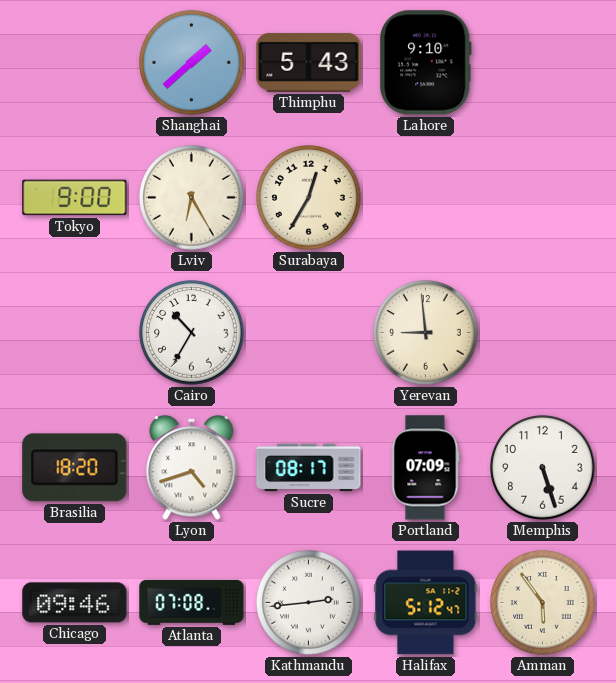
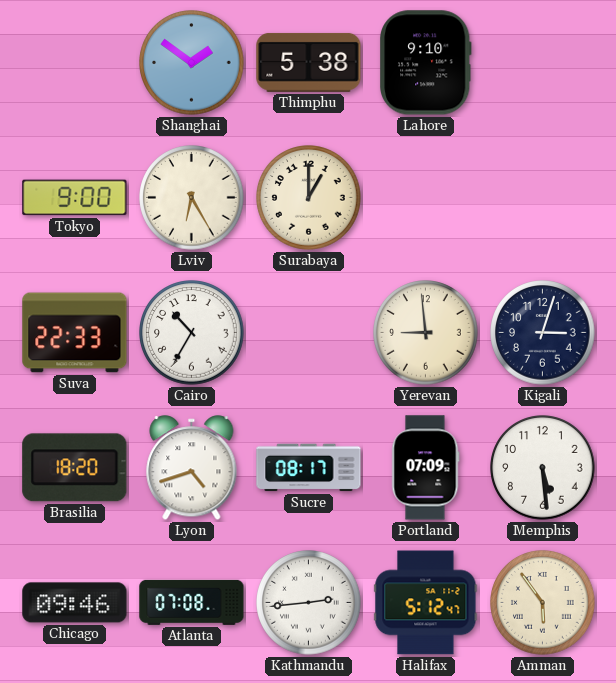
Shanghai: 1:38 -> 1:51 (192, 63)
Thimphu: 5:43 -> 5:38 (309, 62)
Surabaya: 12:35 -> 1:00 (309, 198)
Suva: none -> 22:33 (75, 333)
Kigali: none -> 3:03 (543, 333)
Memphis: 5:27 -> 5:29 (543, 468)
